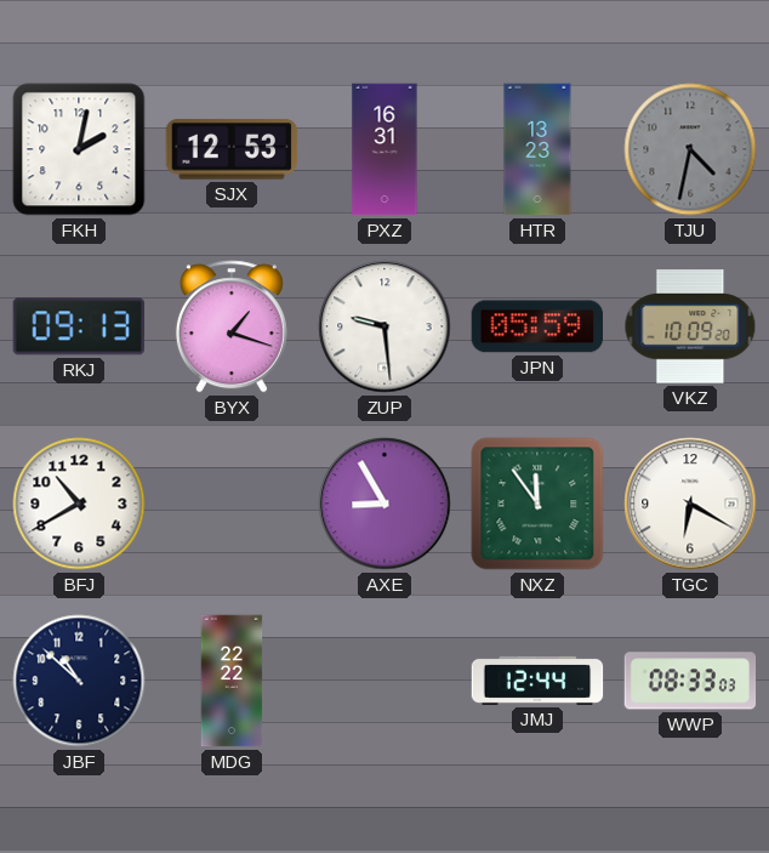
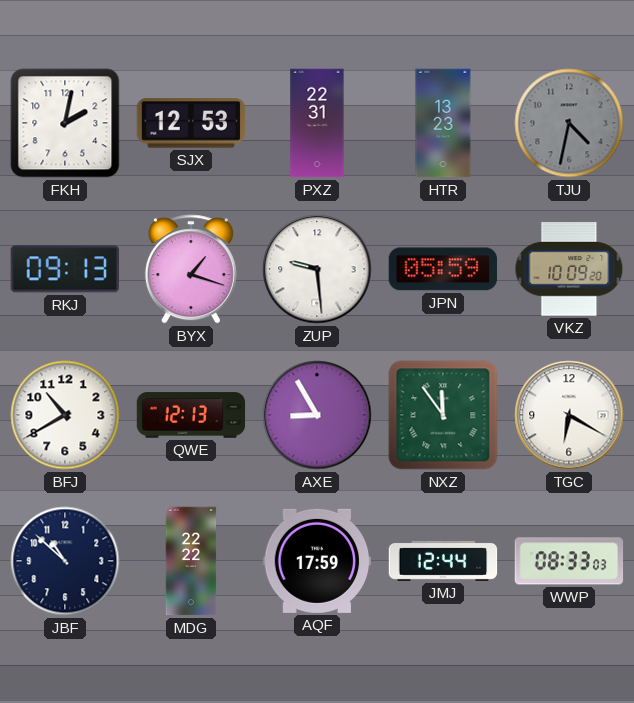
PXZ: 16:31 -> 22:31 (317, 123)
QWE: none -> 12:13 (191, 415)
AQF: none -> 17:59 (317, 561)
